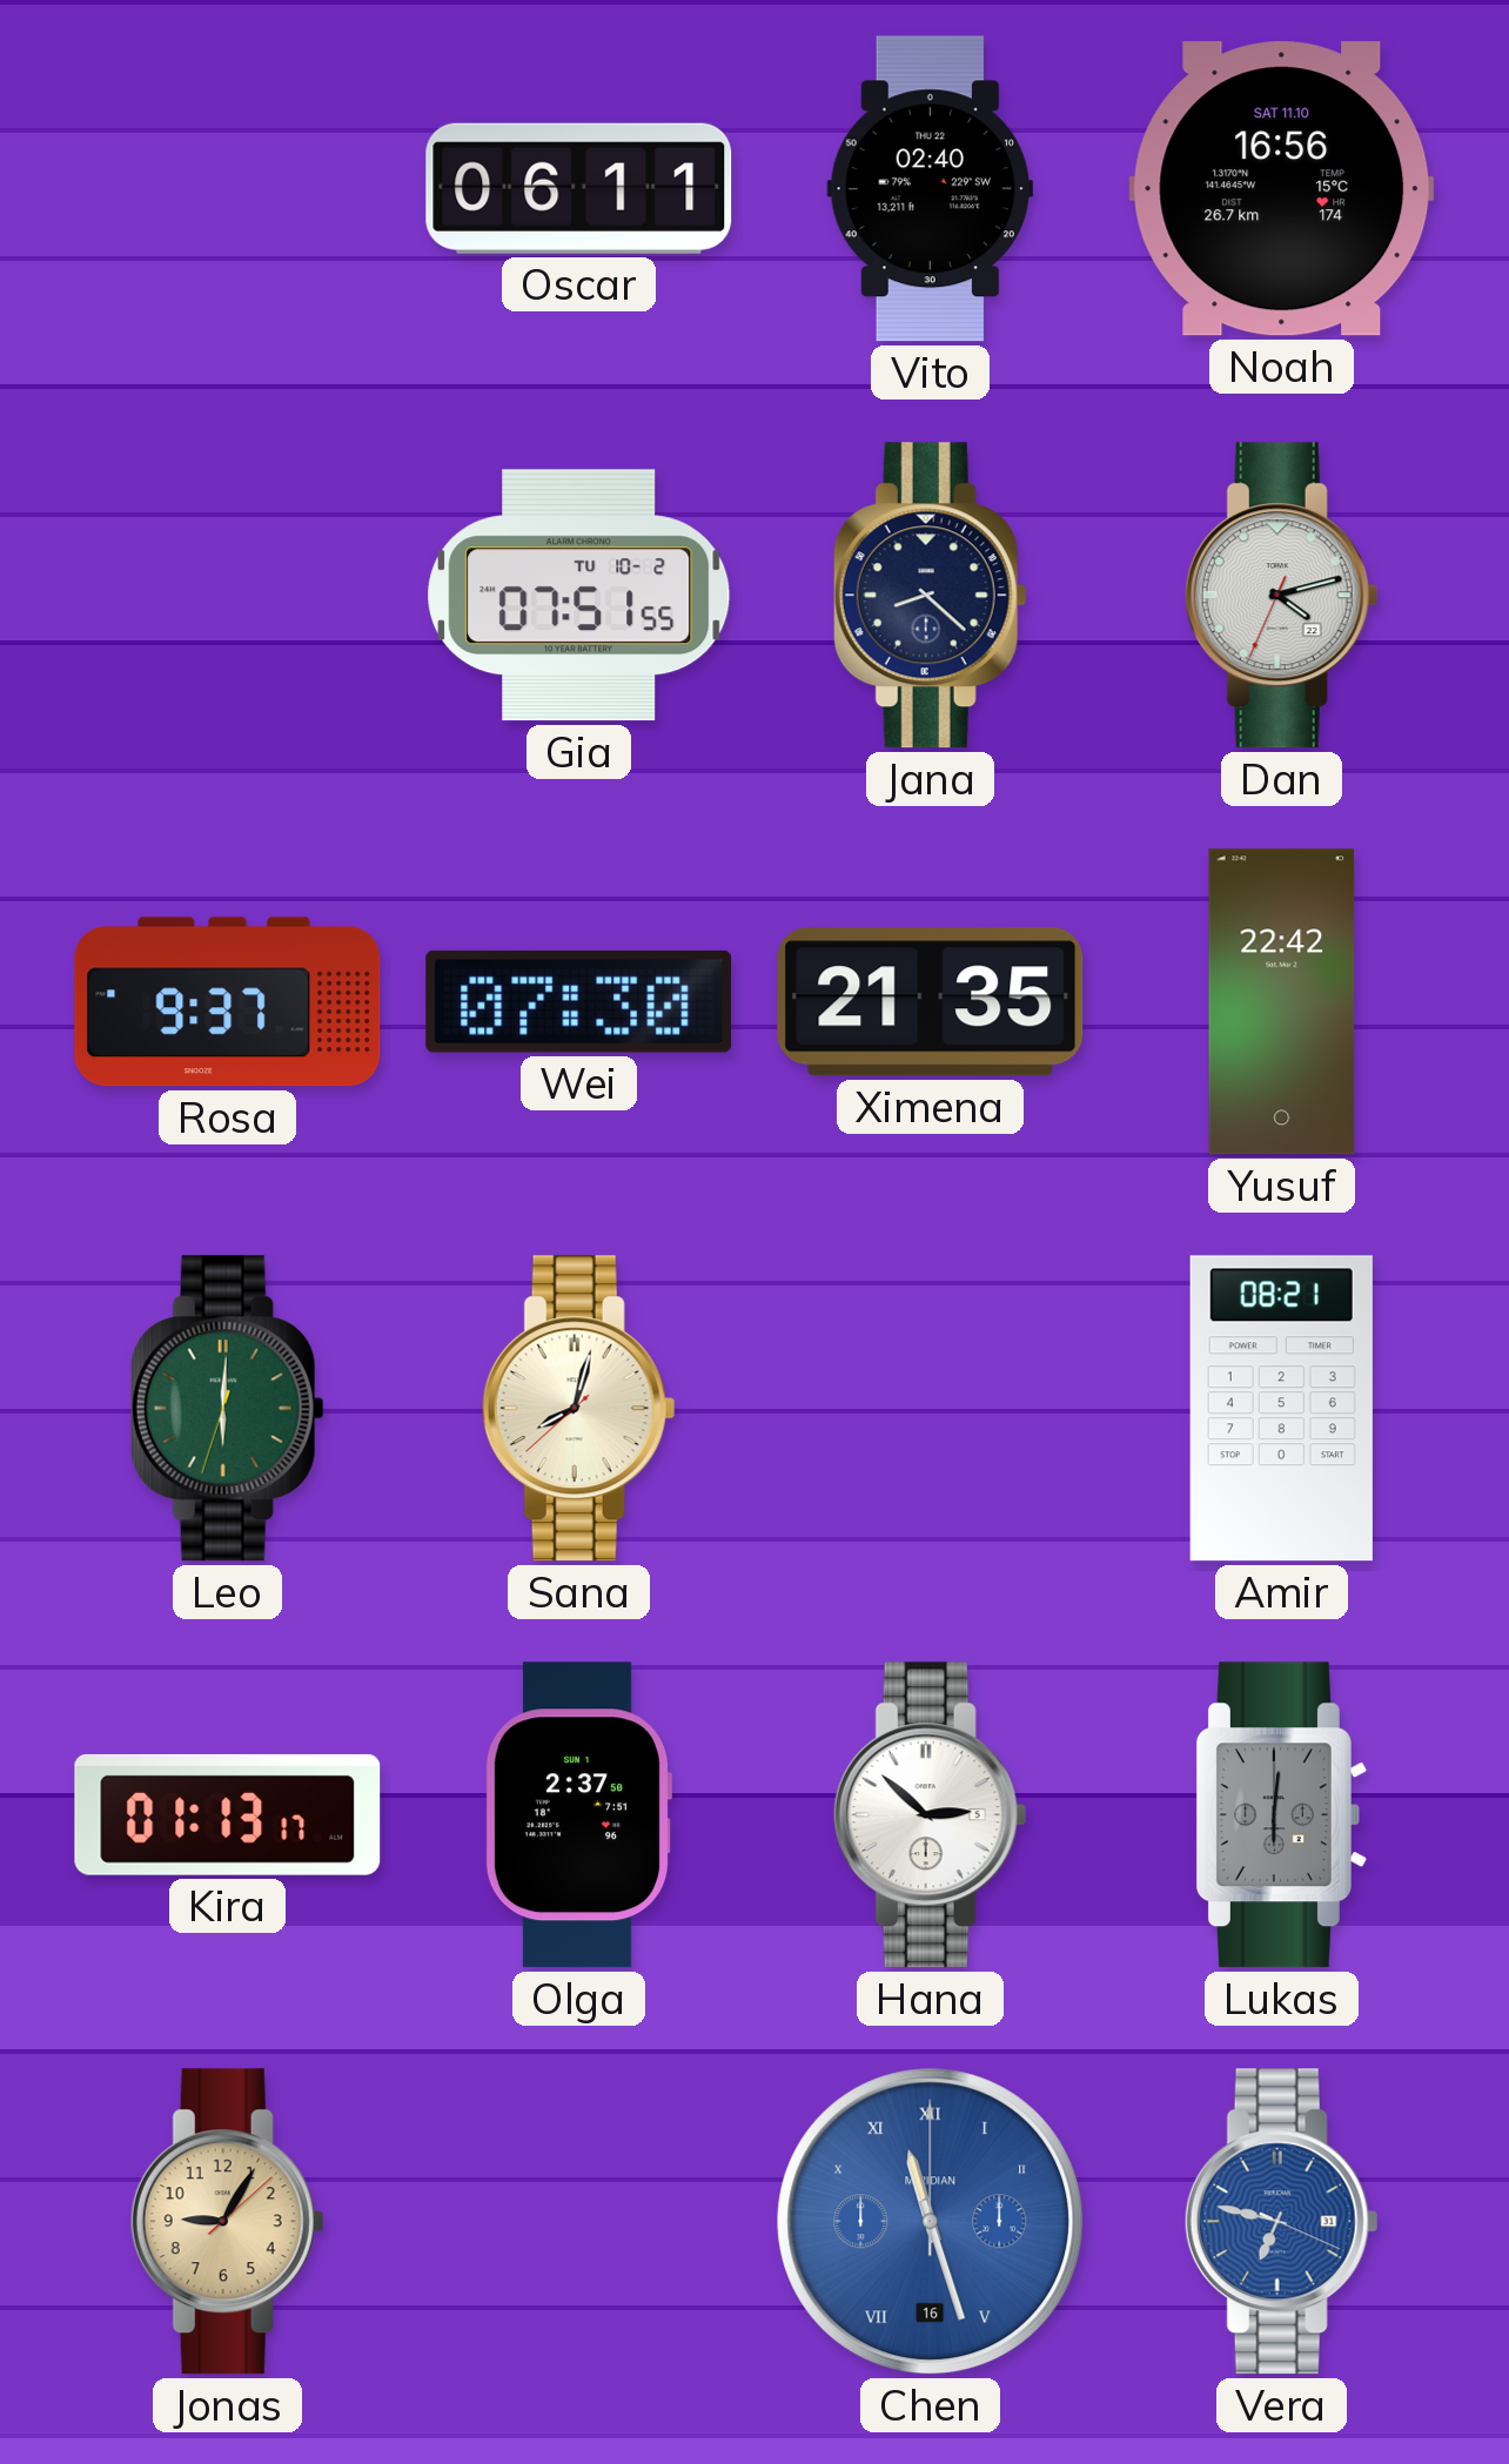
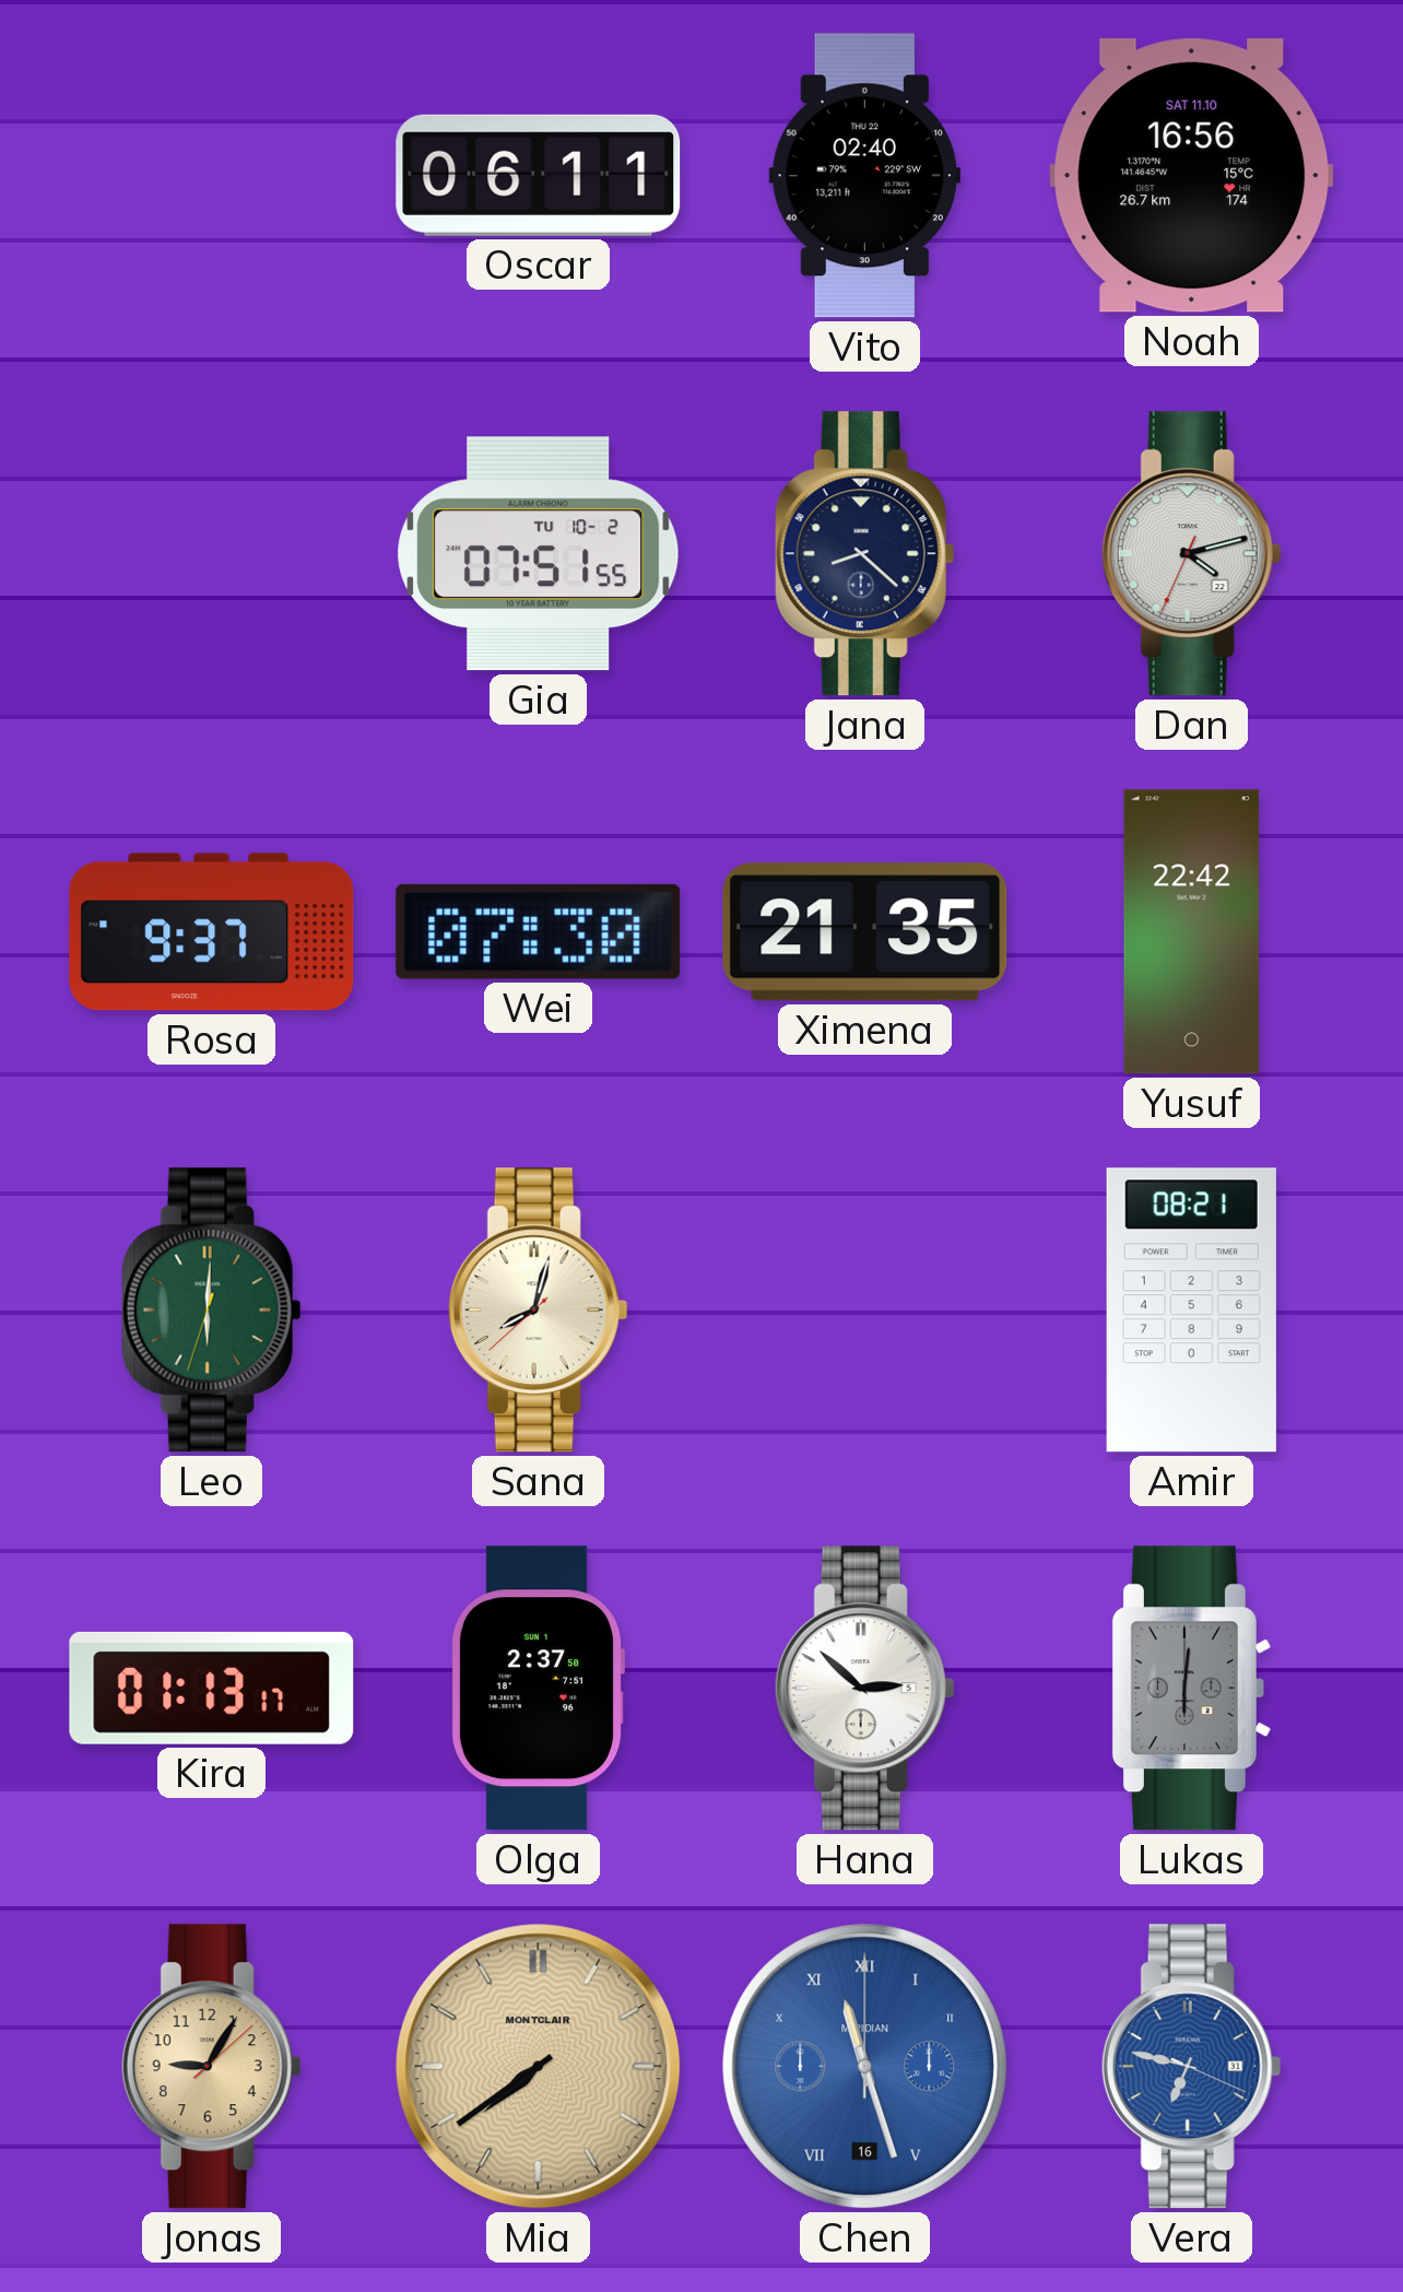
Mia: none -> 7:39 (539, 2067)
